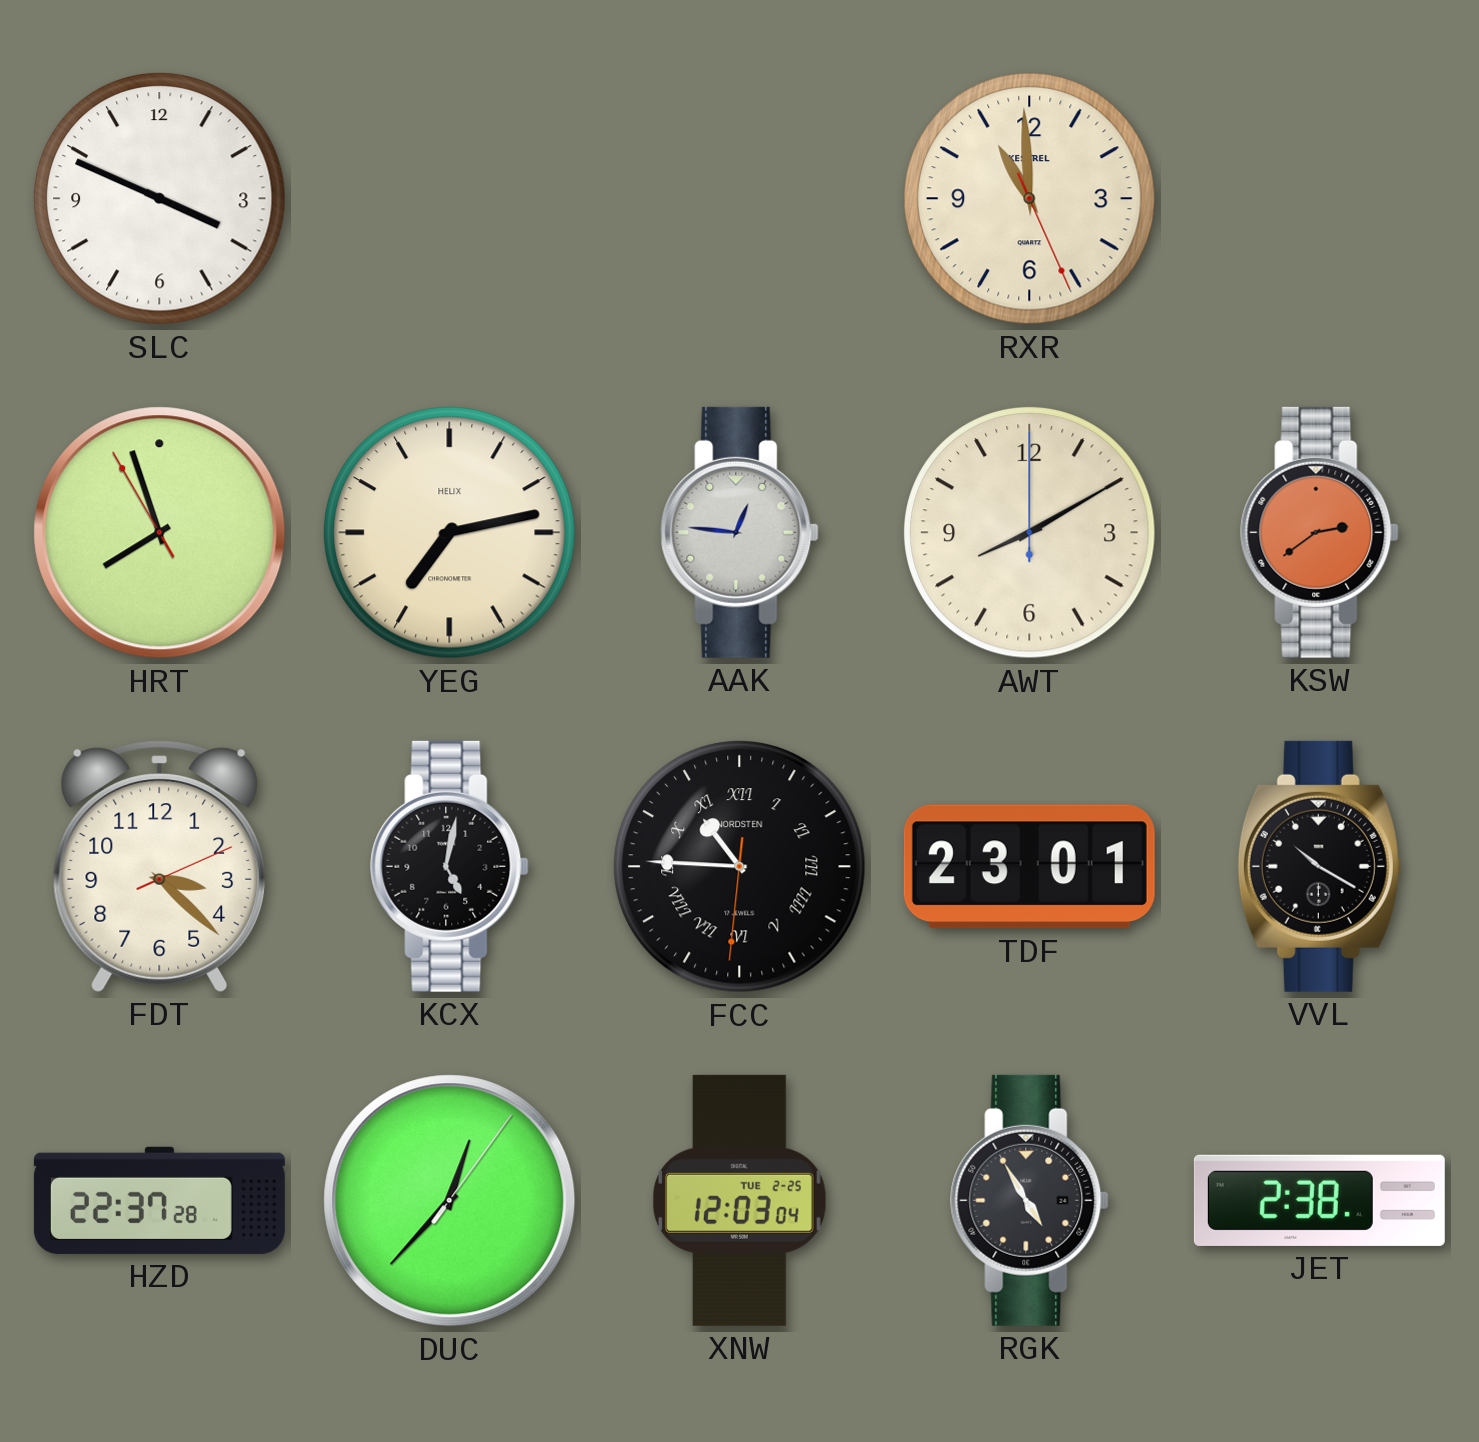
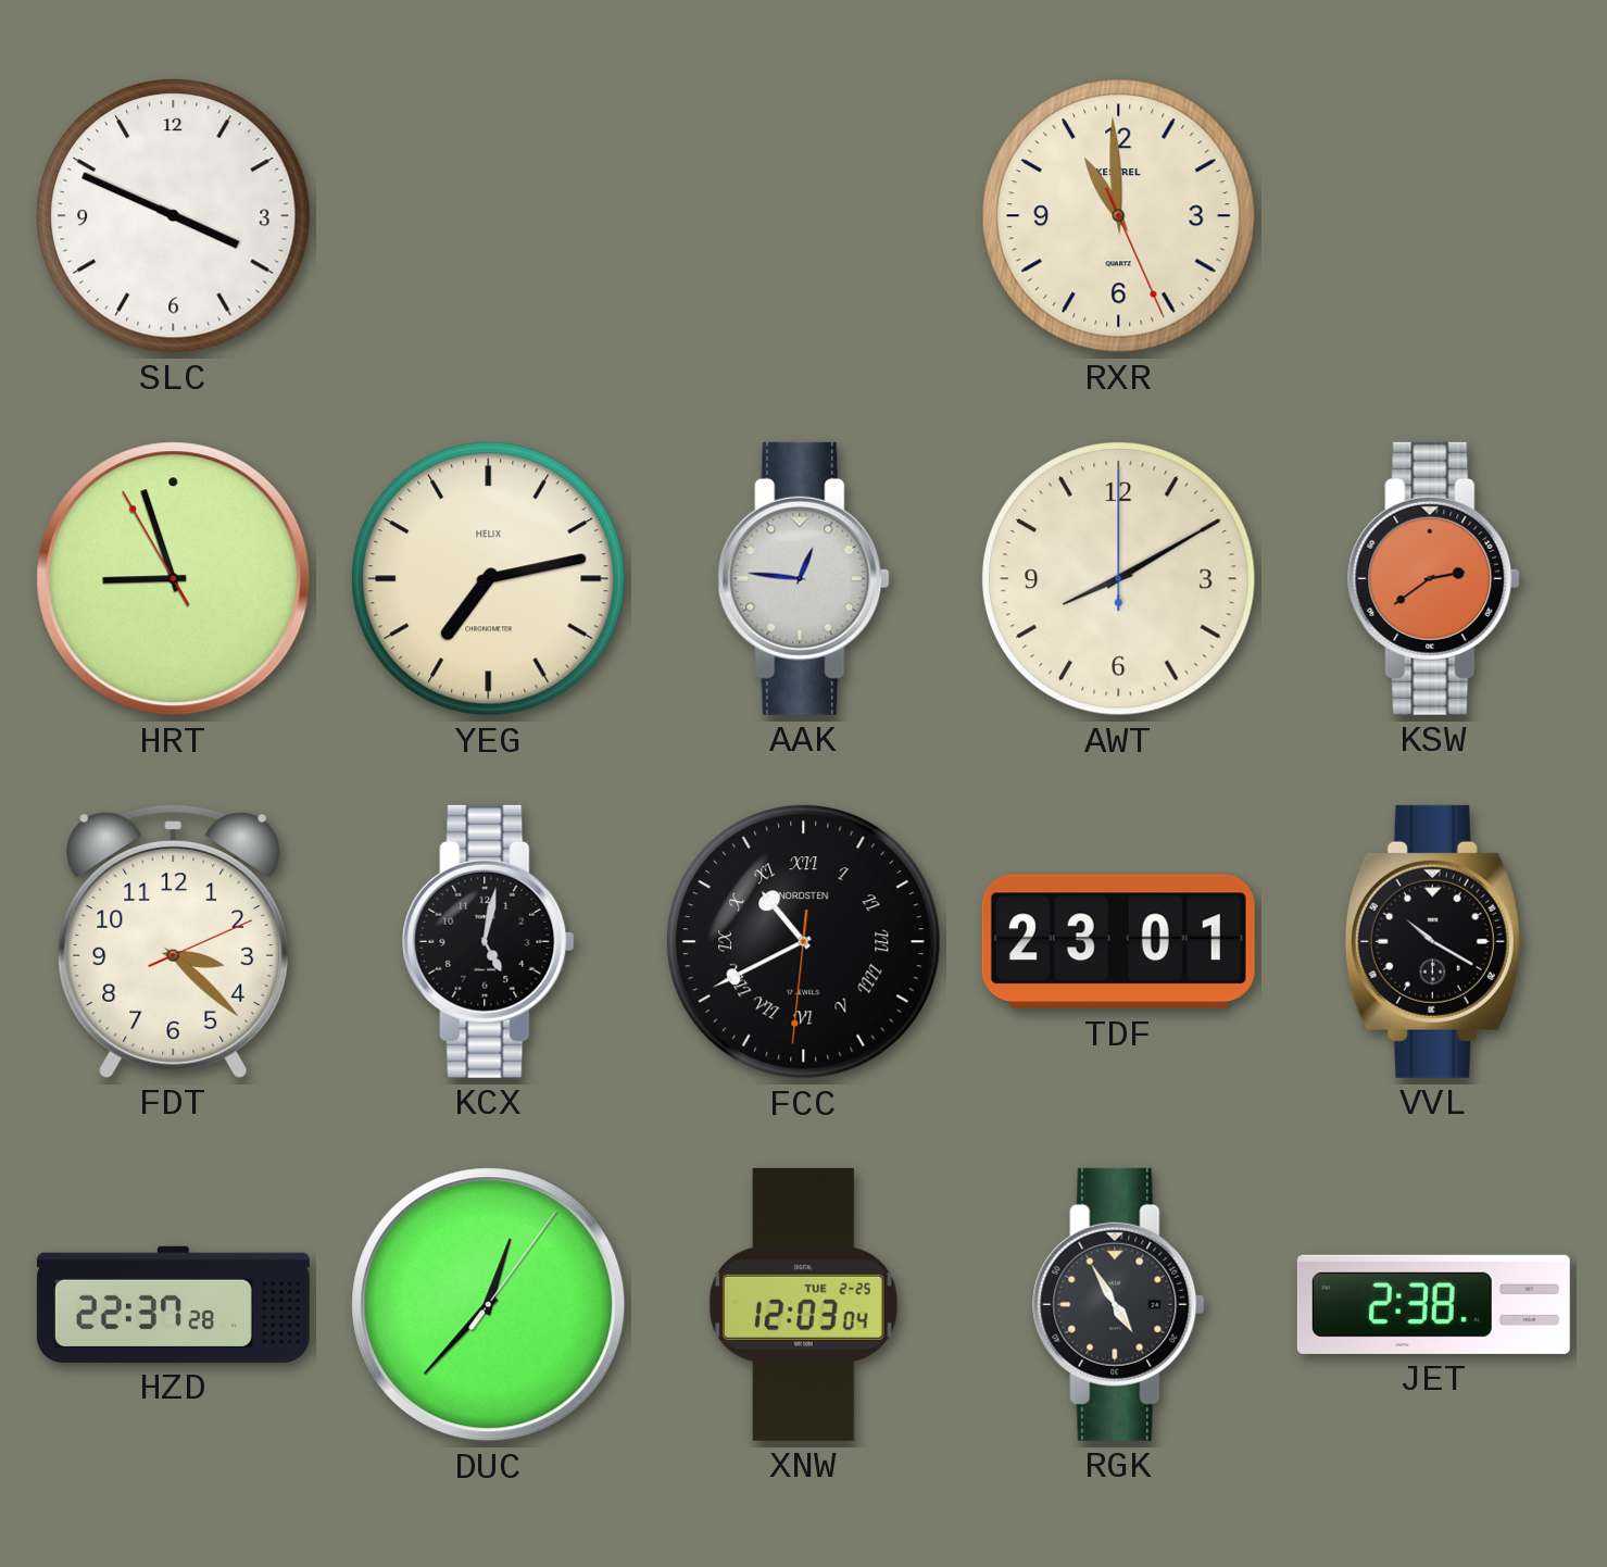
HRT: 7:56 -> 8:56 (174, 579)
FCC: 10:45 -> 10:40 (804, 942)
